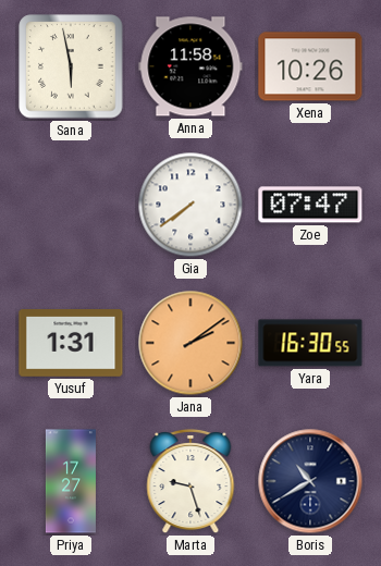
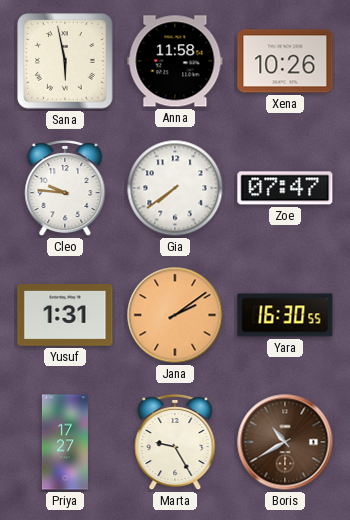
Cleo: none -> 9:46 (65, 188)
Marta: 9:27 -> 9:25 (175, 442)
Boris dial: navy -> brown (285, 442)
